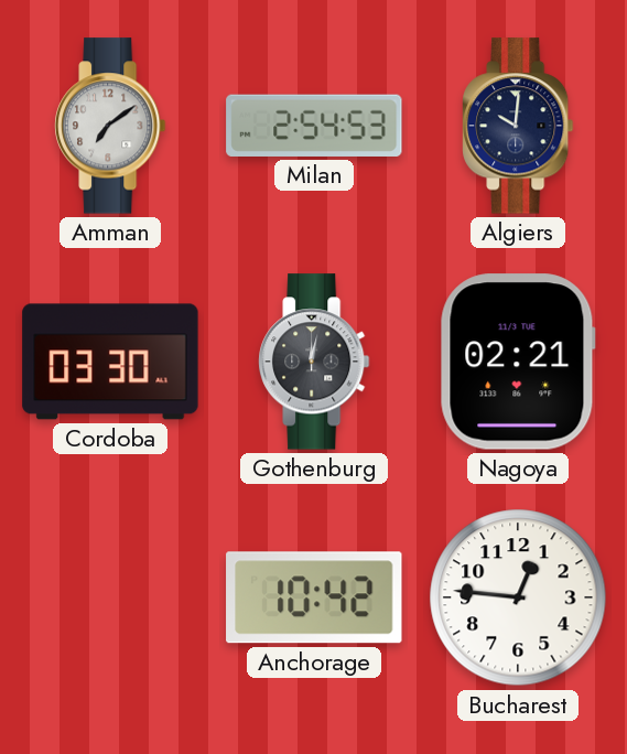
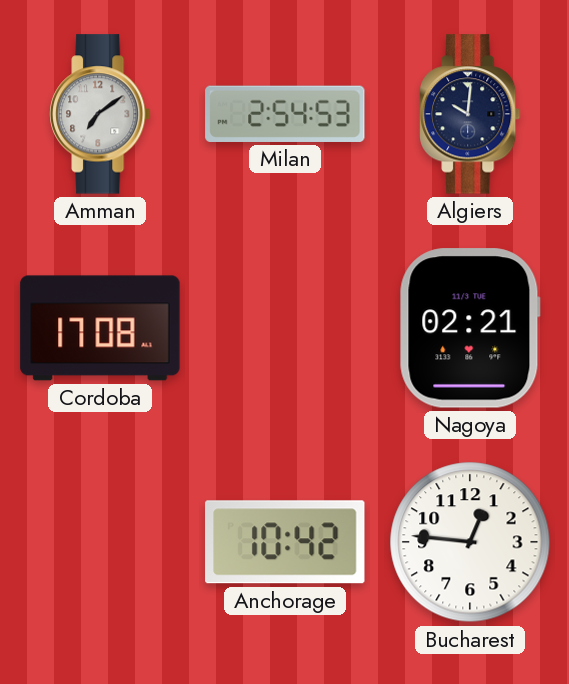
Cordoba: 03:30 -> 17:08 (100, 328)
Gothenburg: 12:02 -> none (314, 362)
